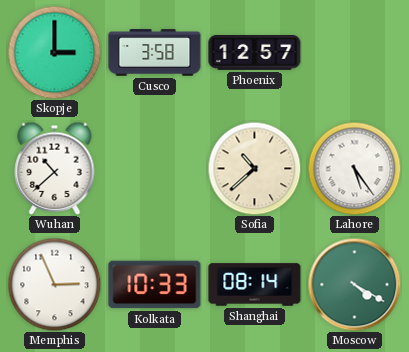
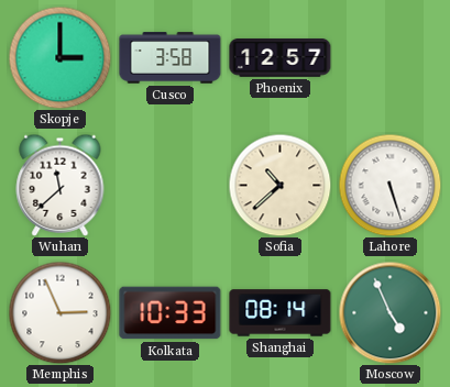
Wuhan: 10:38 -> 11:38 (61, 185)
Lahore: 5:24 -> 5:27 (389, 185)
Moscow: 4:20 -> 4:56 (389, 312)
